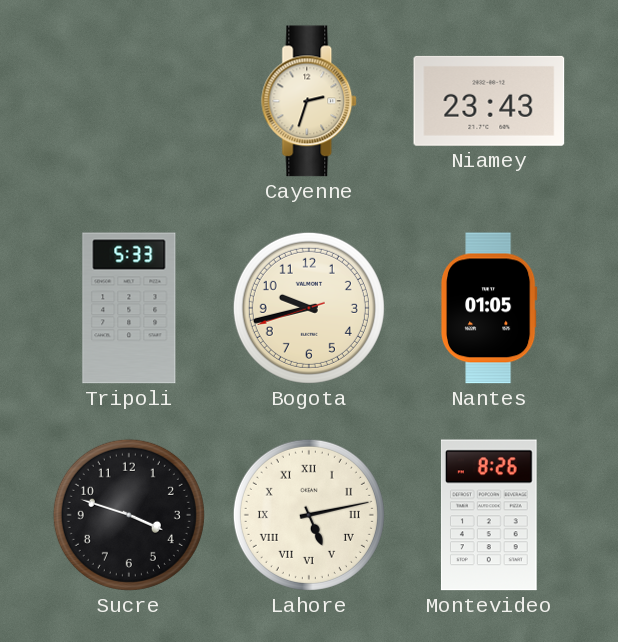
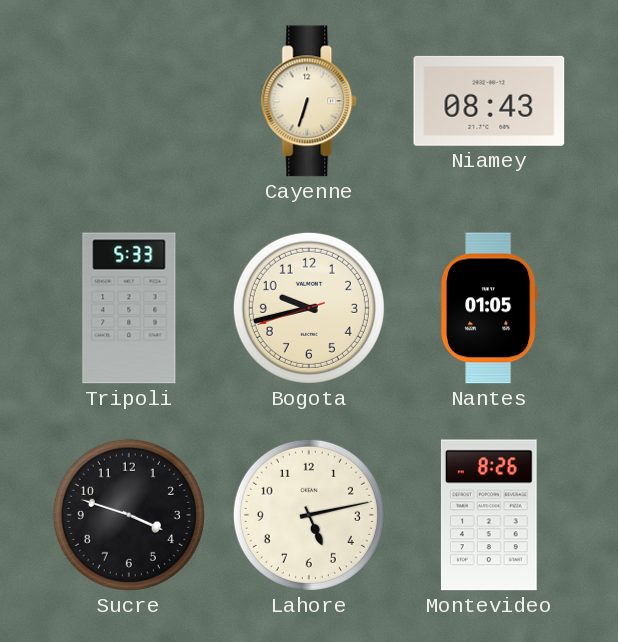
Cayenne: 2:33 -> 6:33 (310, 101)
Niamey: 23:43 -> 08:43 (489, 101)
Lahore numerals: Roman -> Arabic (309, 515)
